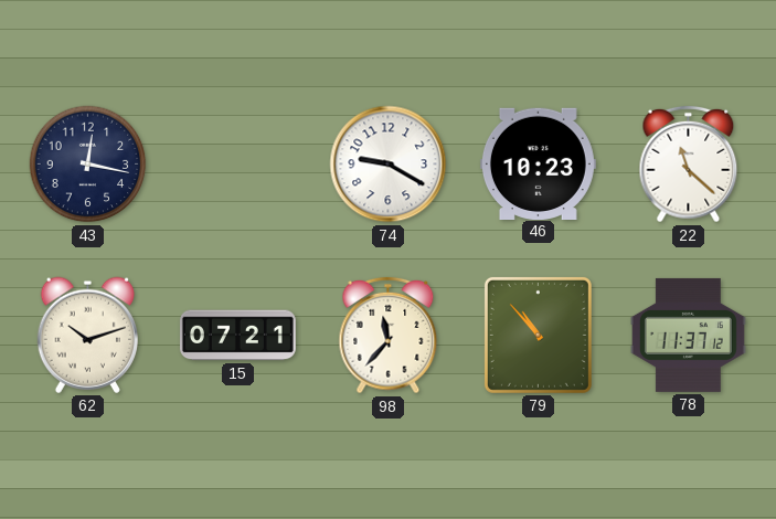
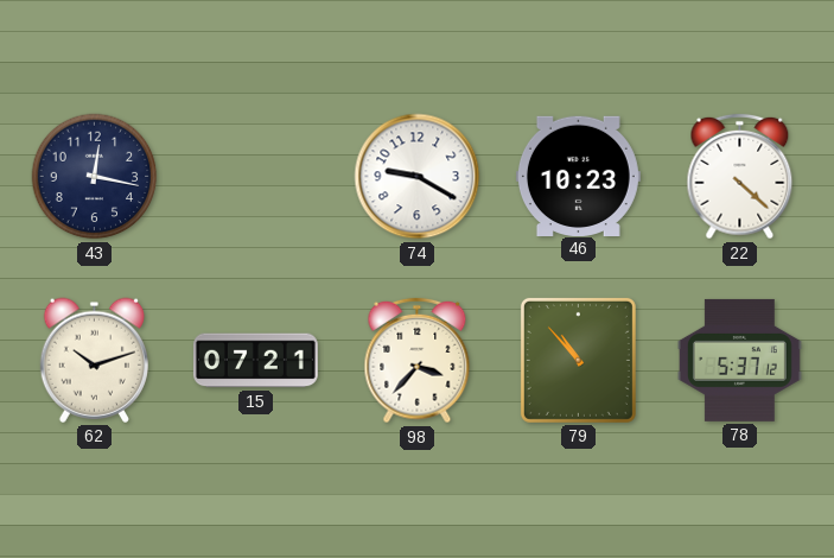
22: 11:22 -> 4:22 (740, 177)
98: 11:37 -> 3:37 (418, 361)
78: 11:37 -> 5:37 (739, 360)
